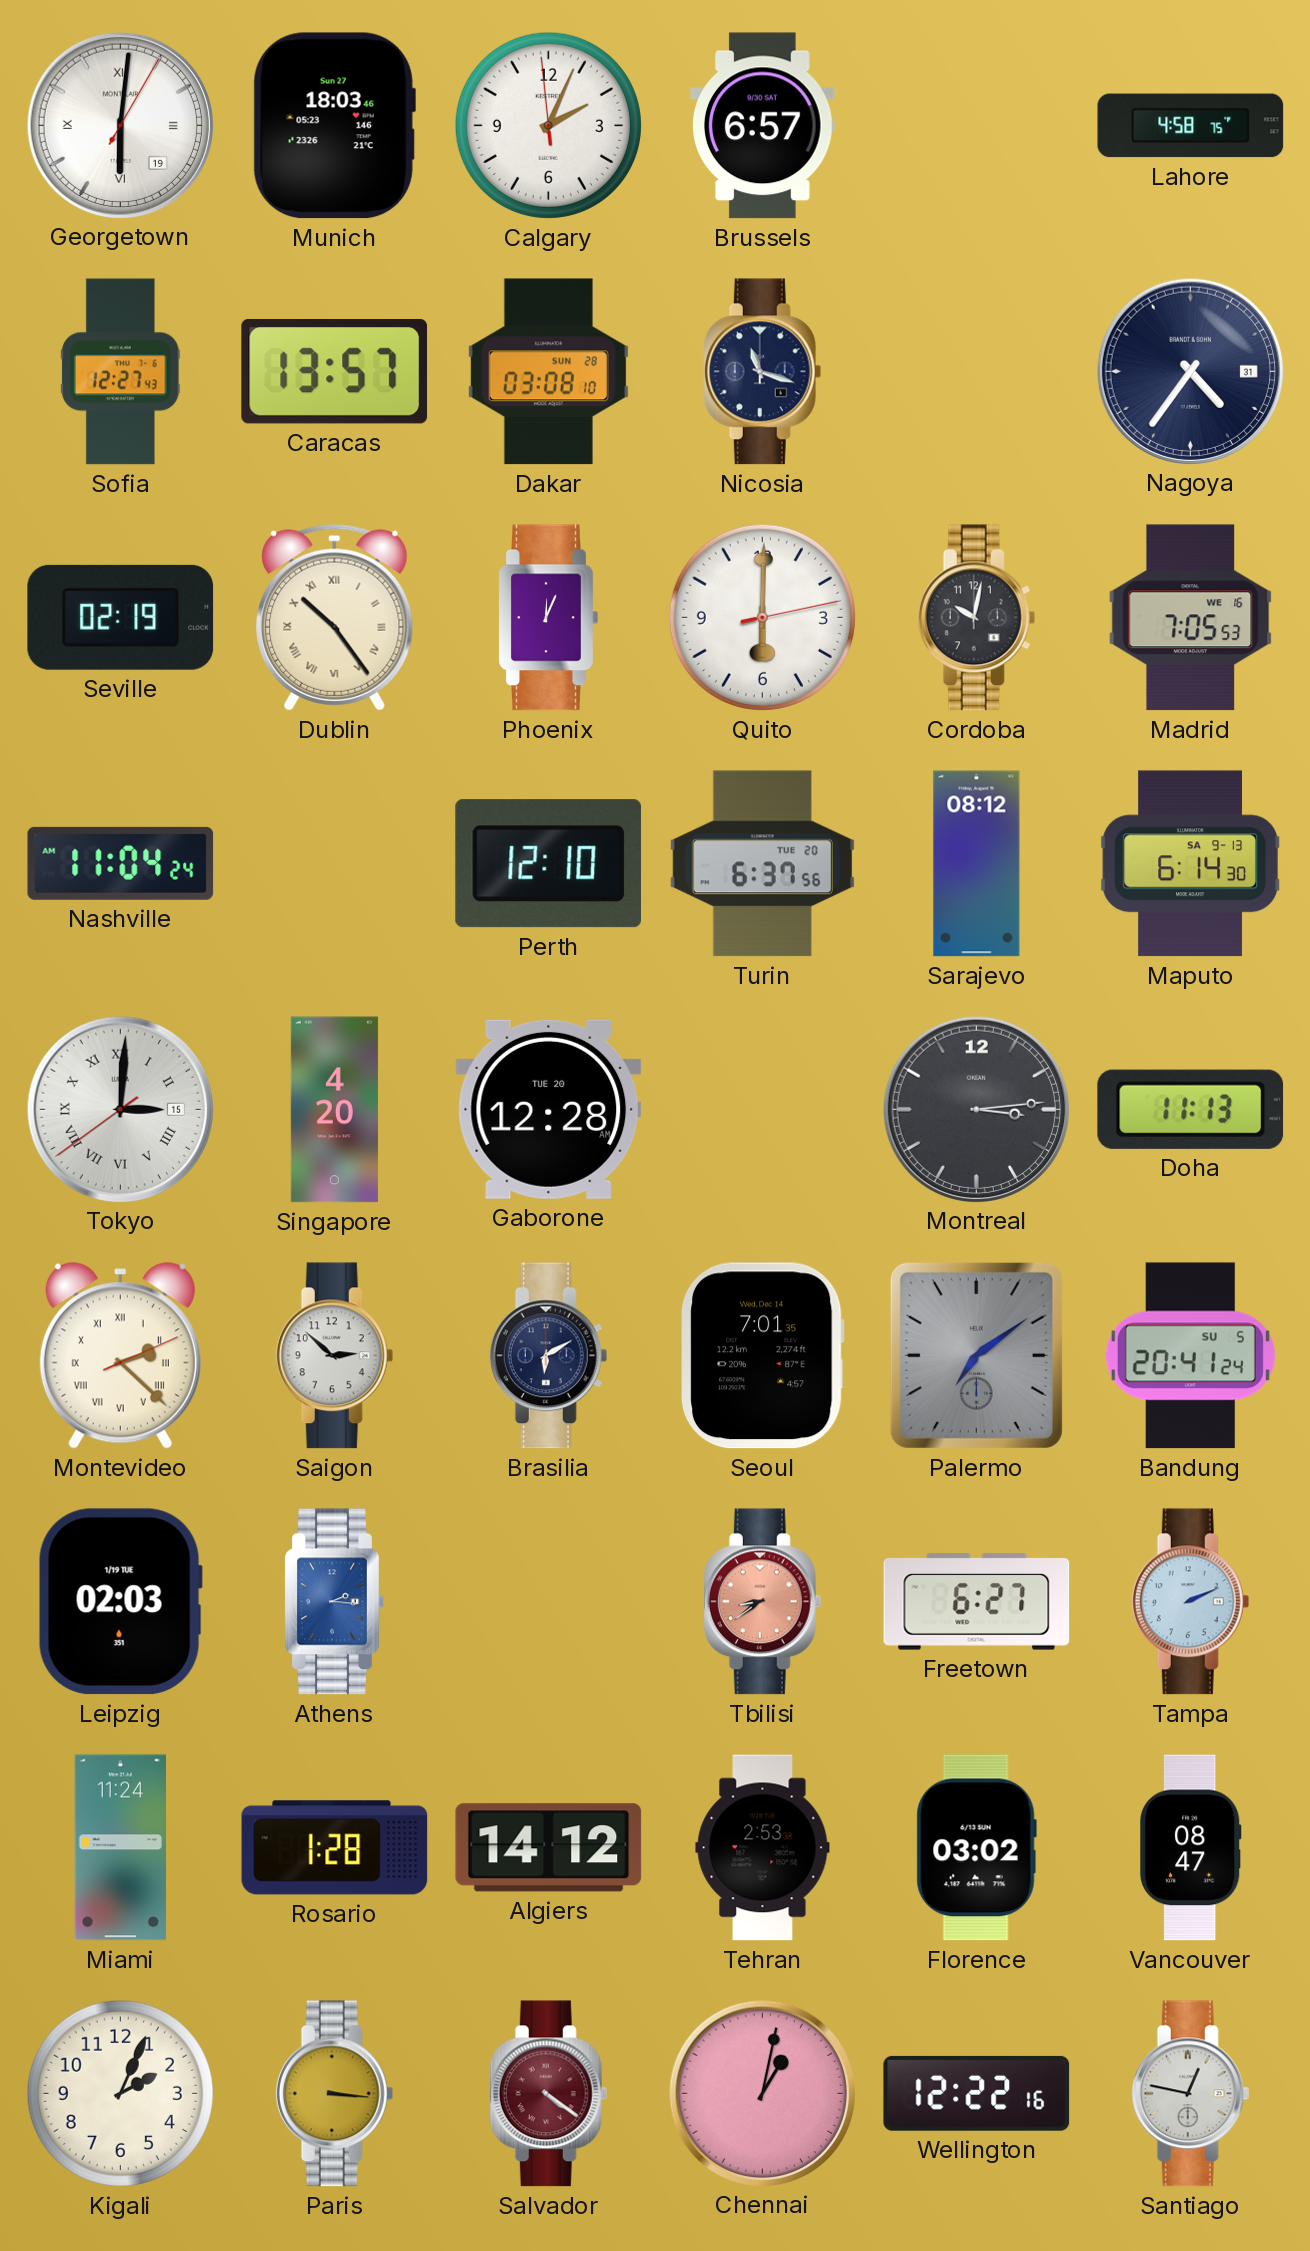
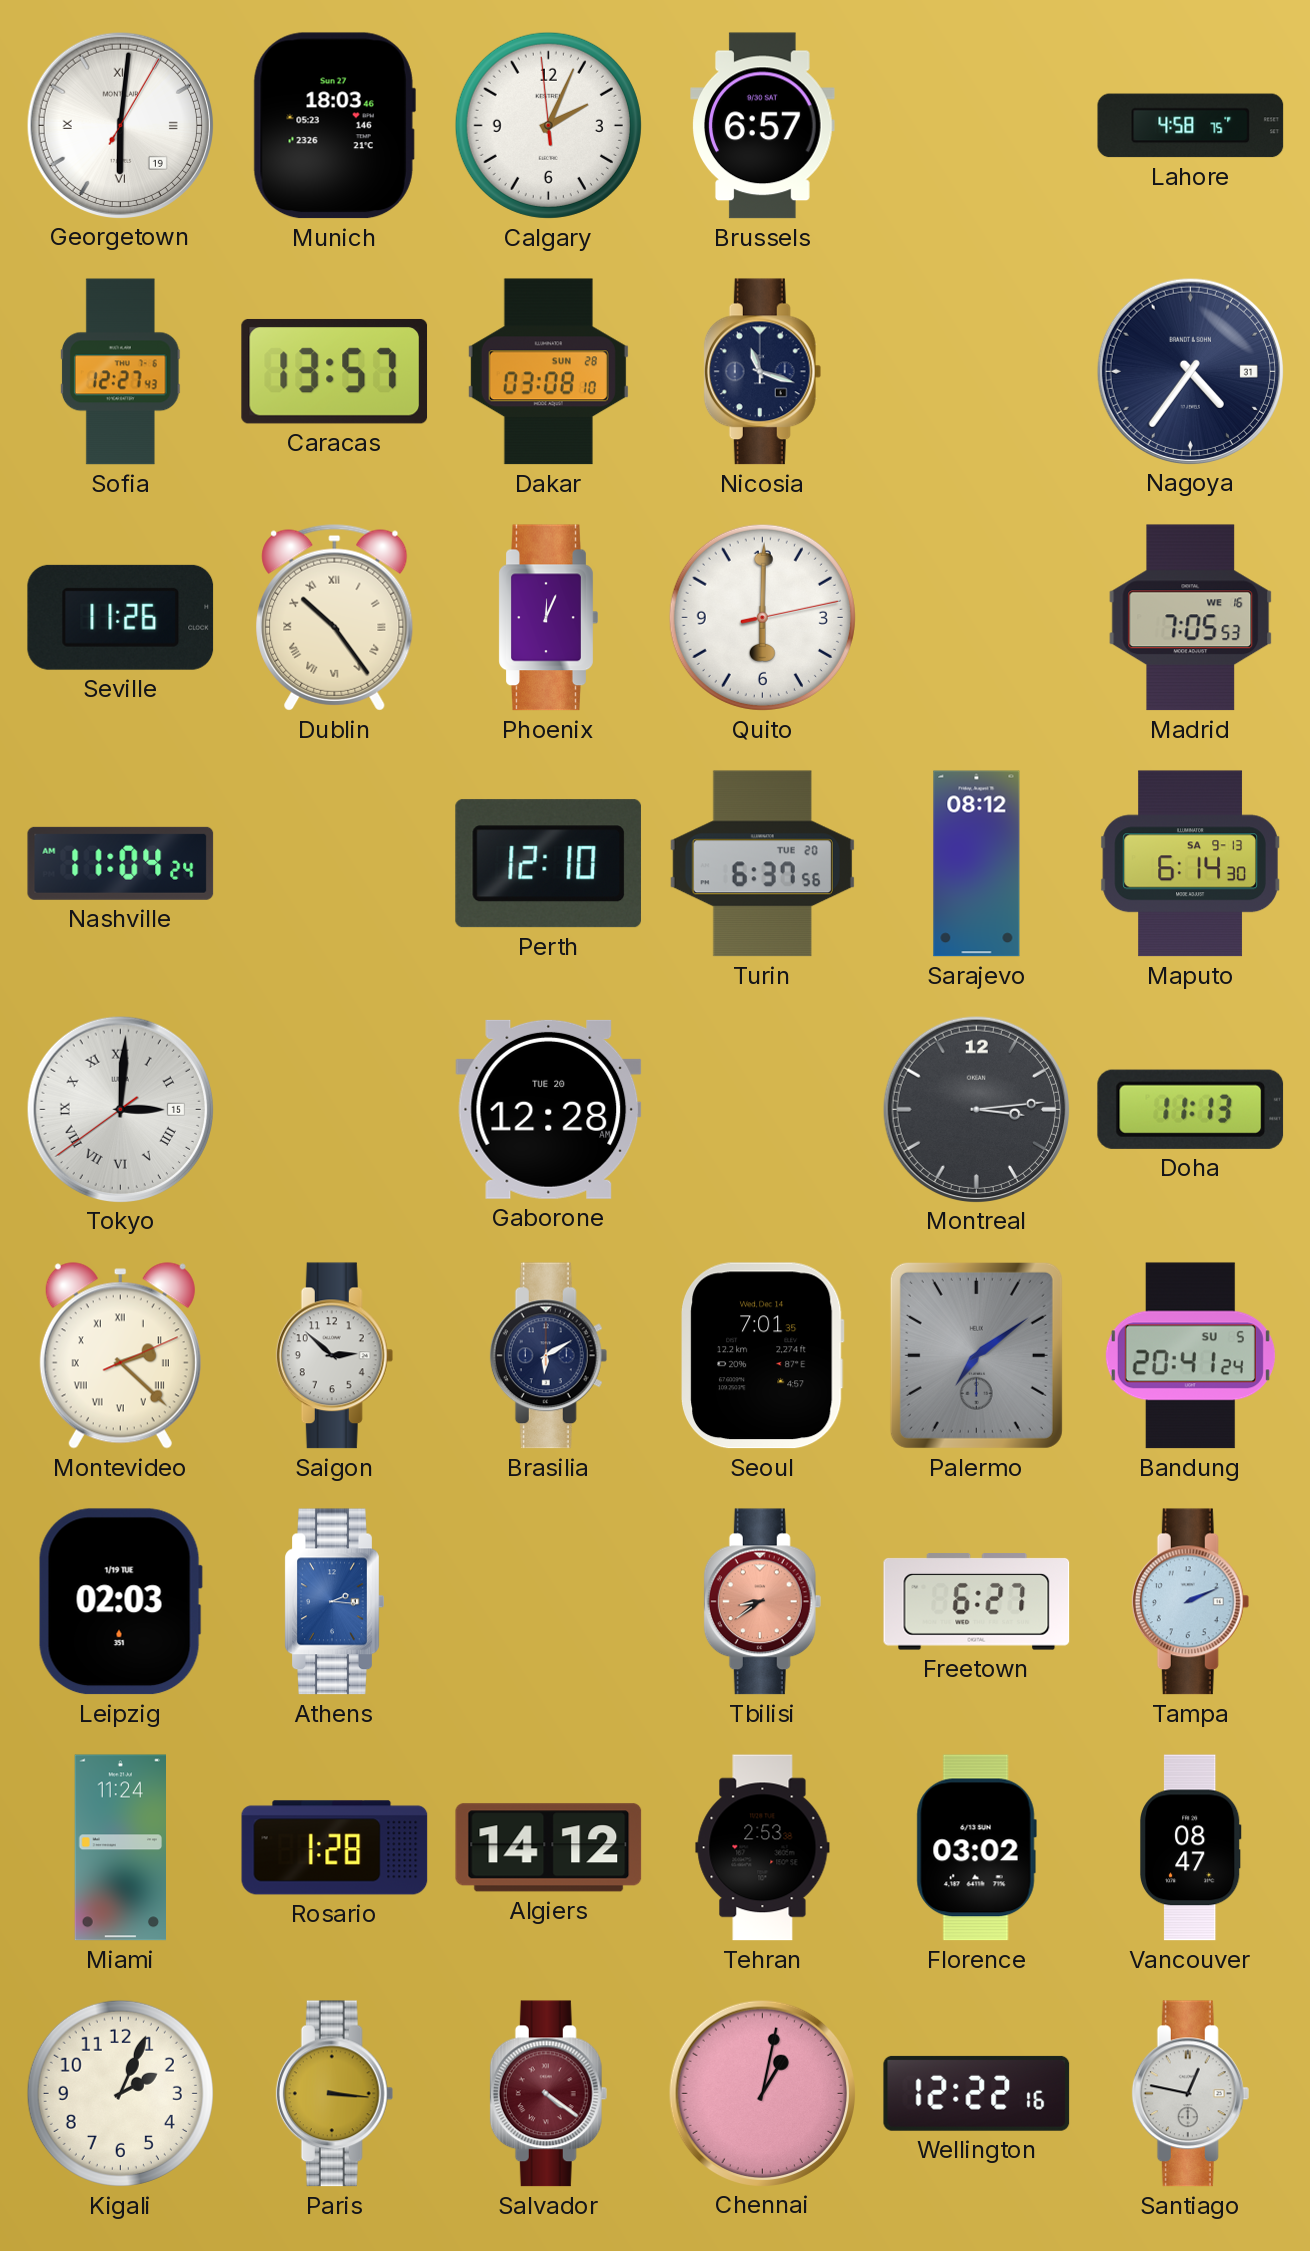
Seville: 02:19 -> 11:26 (121, 617)
Cordoba: 10:02 -> none (977, 618)
Singapore: 4:20 -> none (334, 1110)
